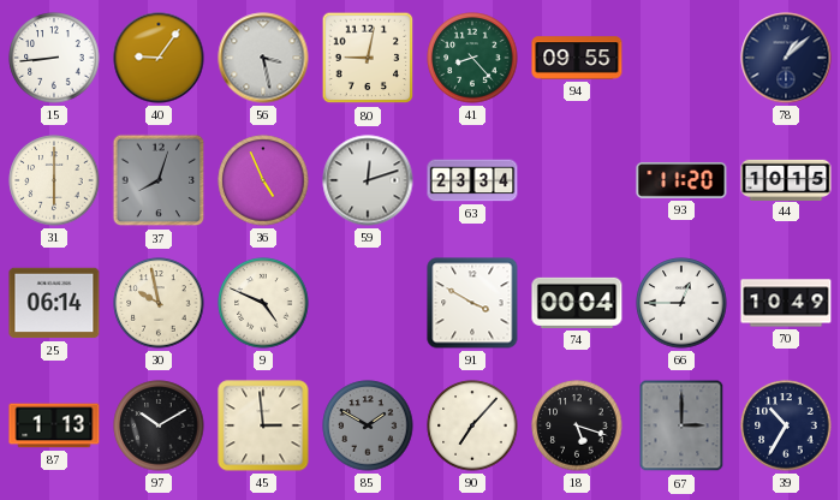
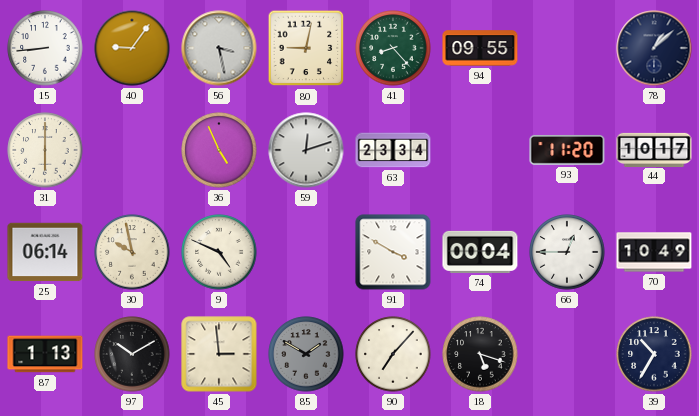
37: 8:03 -> none (159, 180)
44: 10:15 -> 10:17 (654, 149)
67: 3:00 -> none (681, 425)
